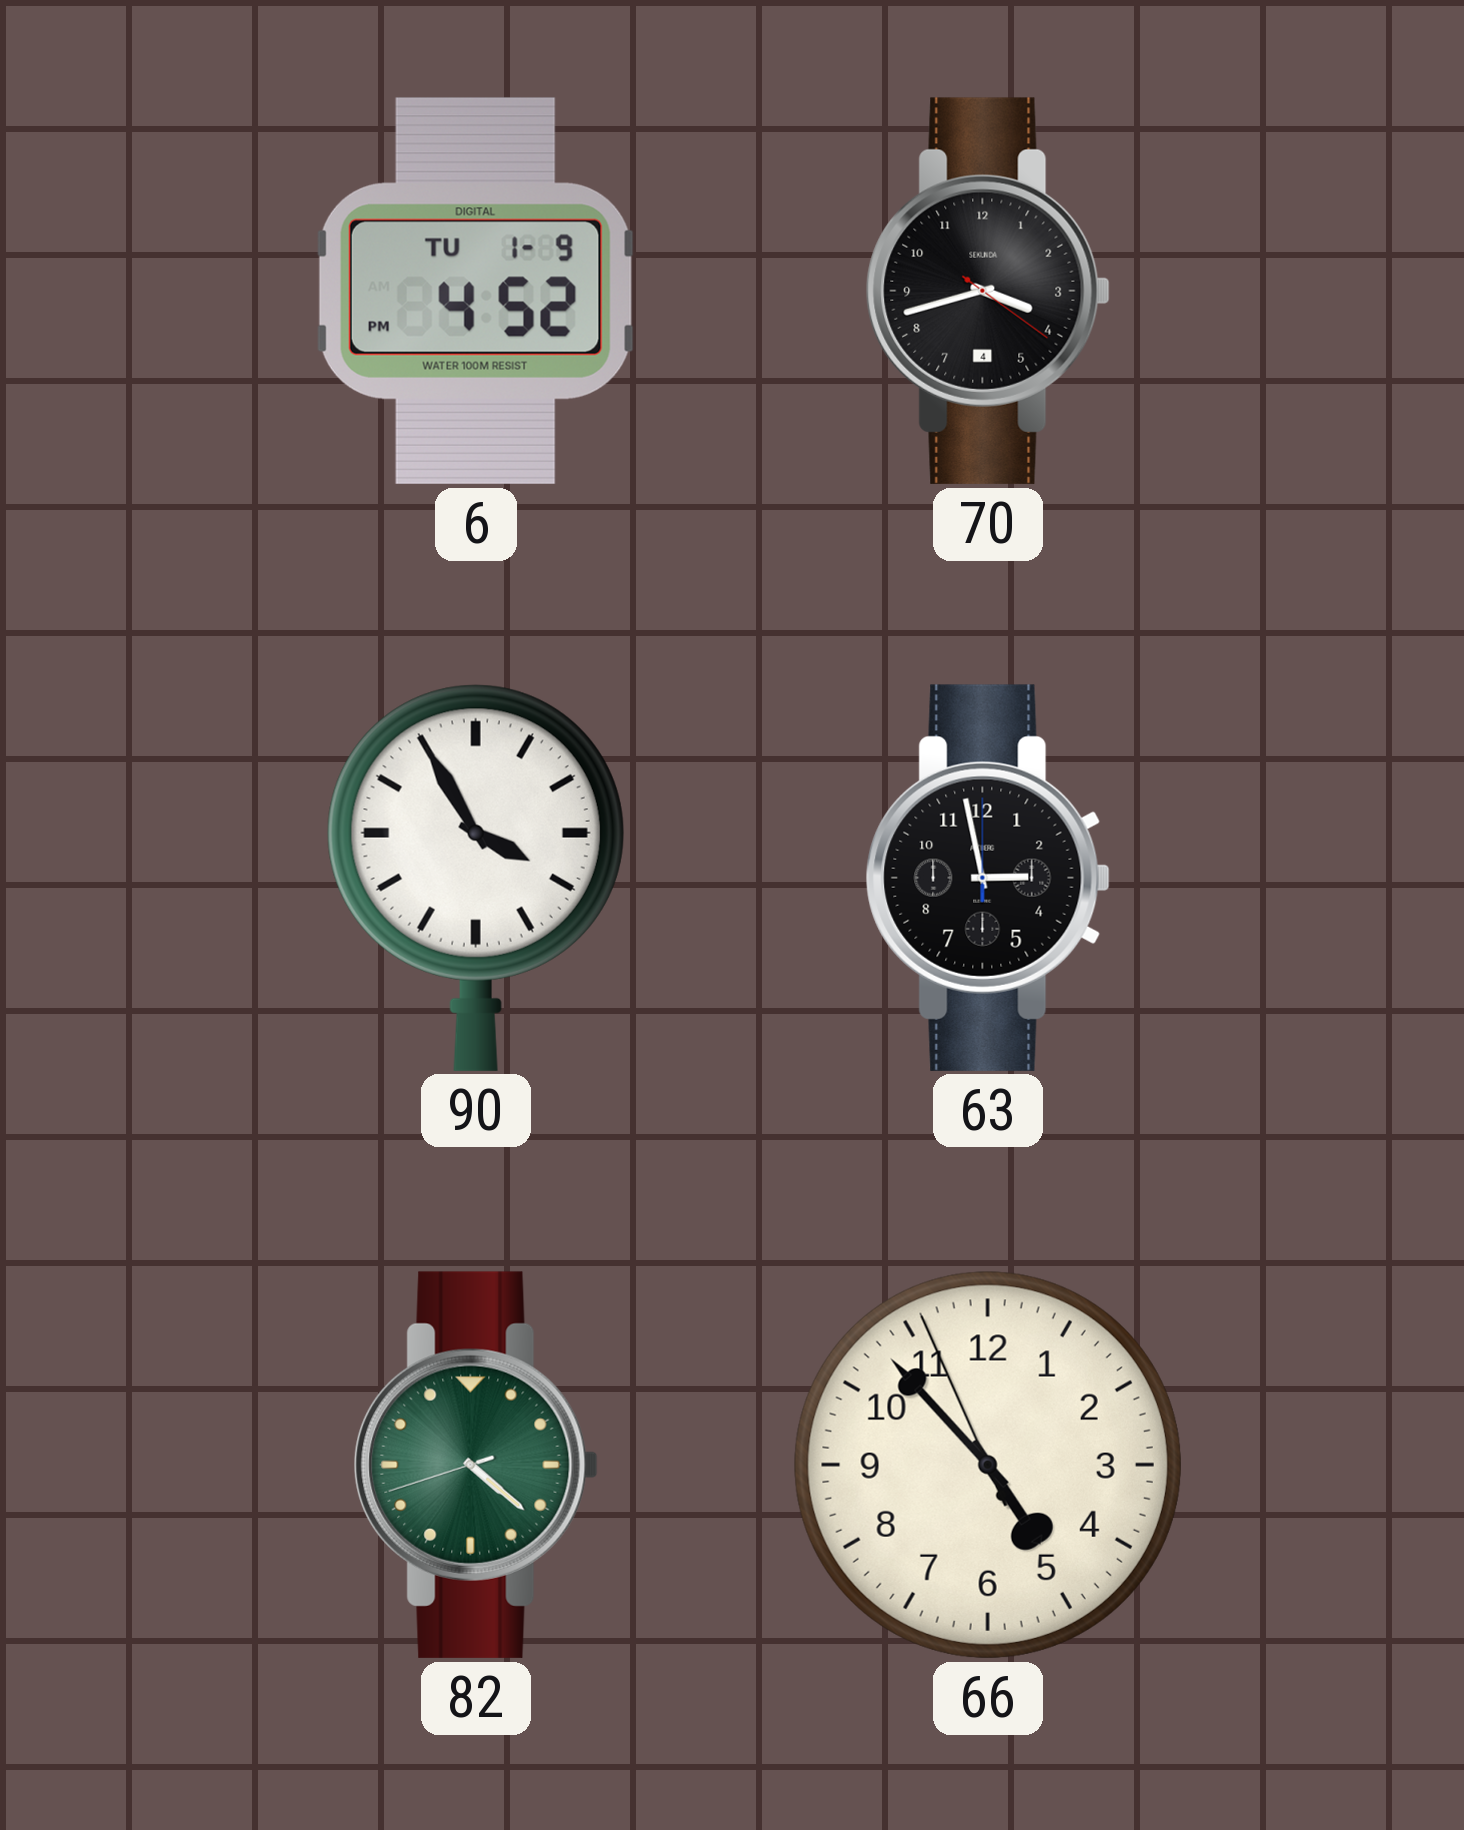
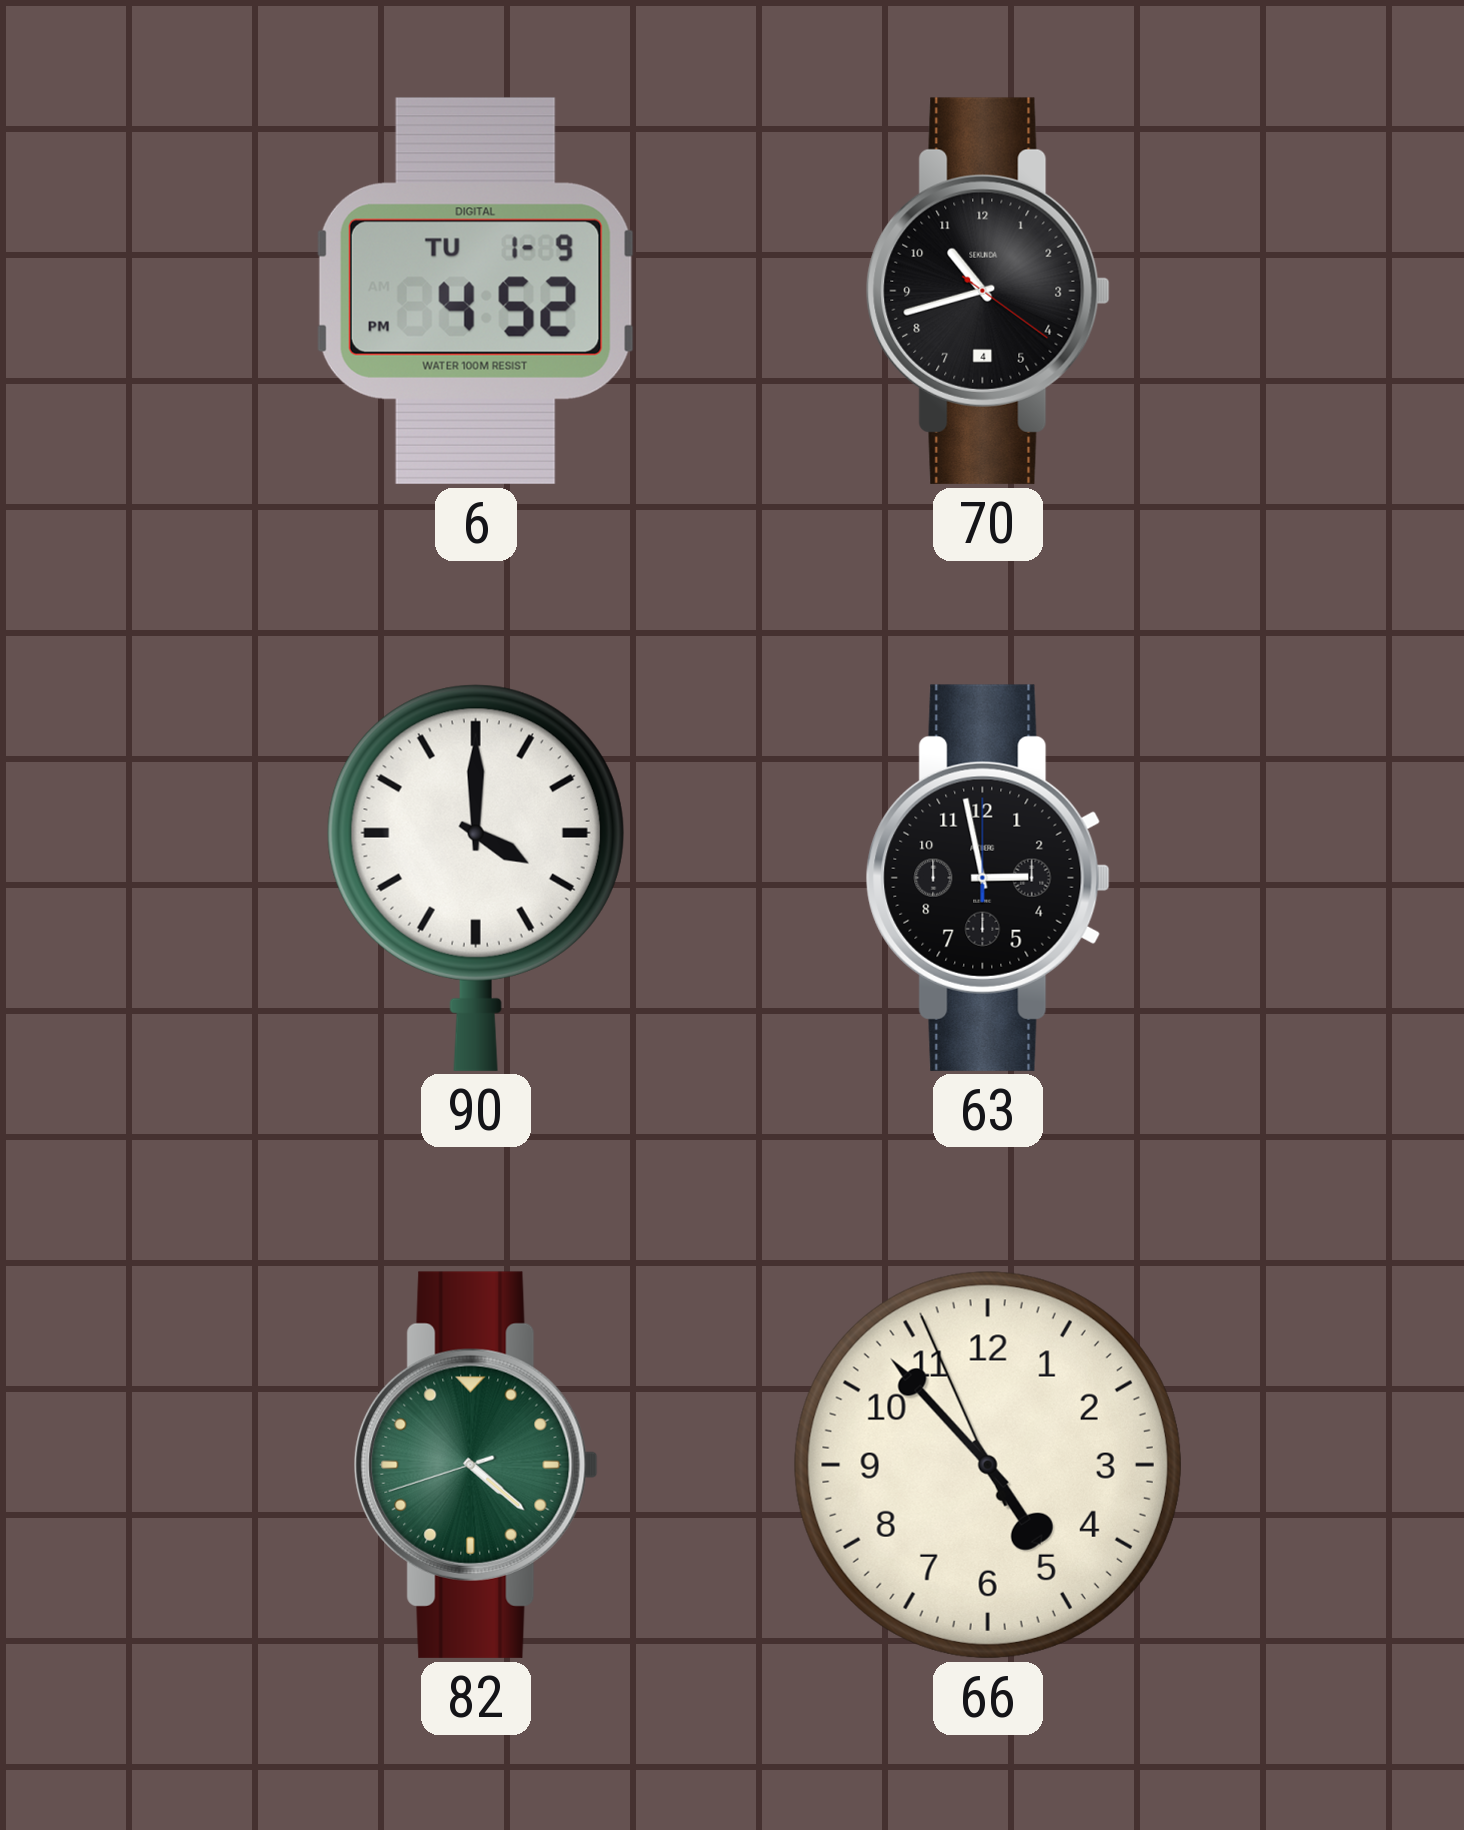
70: 3:42 -> 10:42 (988, 291)
90: 3:55 -> 4:00 (476, 878)
